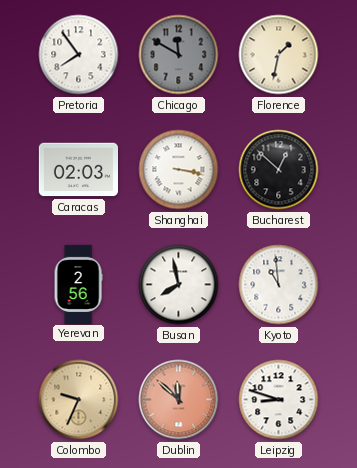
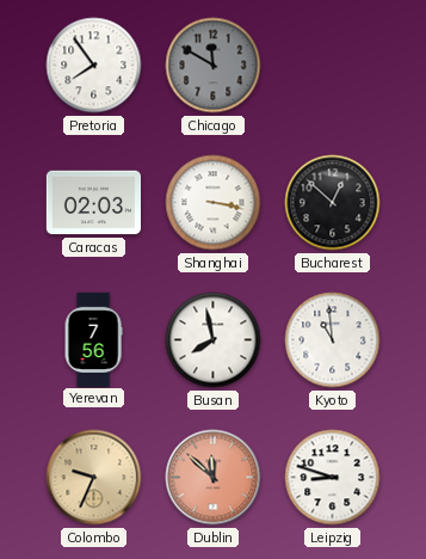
Florence: 1:32 -> none (279, 55)
Yerevan: 2:56 -> 7:56 (93, 339)
